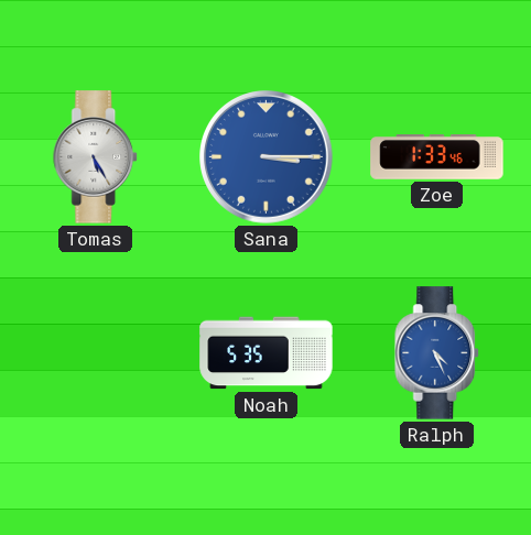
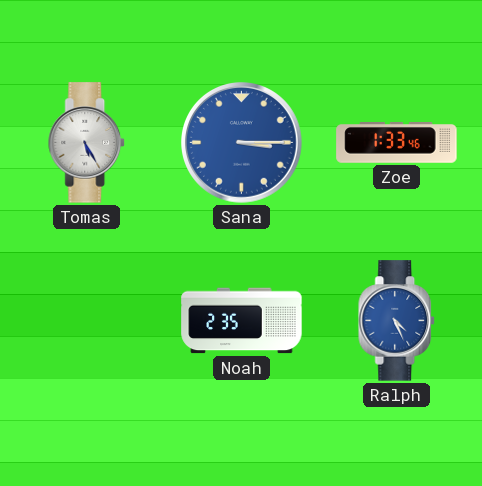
Noah: 5:35 -> 2:35 (242, 321)
